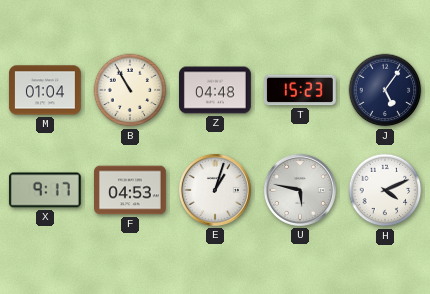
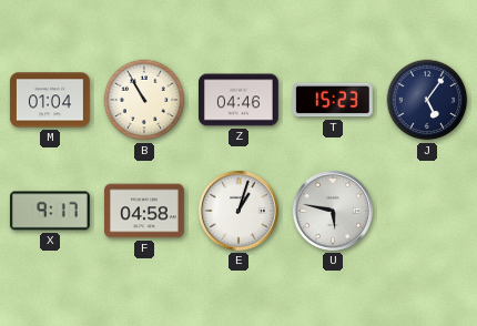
Z: 04:48 -> 04:46 (240, 100)
F: 04:53 -> 04:58 (145, 211)
H: 4:11 -> none (385, 190)
